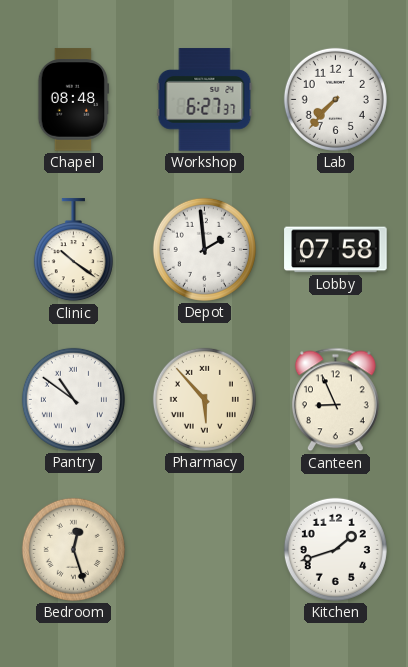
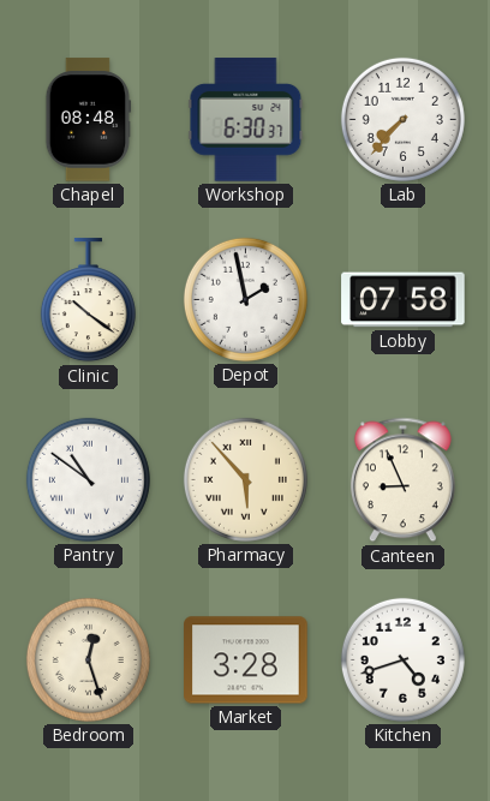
Workshop: 6:27 -> 6:30 (246, 120)
Depot: 1:59 -> 1:58 (245, 299)
Market: none -> 3:28 (246, 660)
Kitchen: 1:42 -> 4:42 (402, 659)
